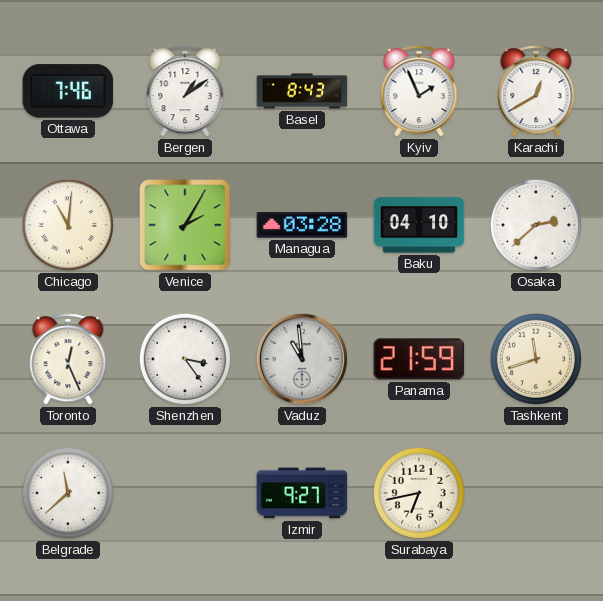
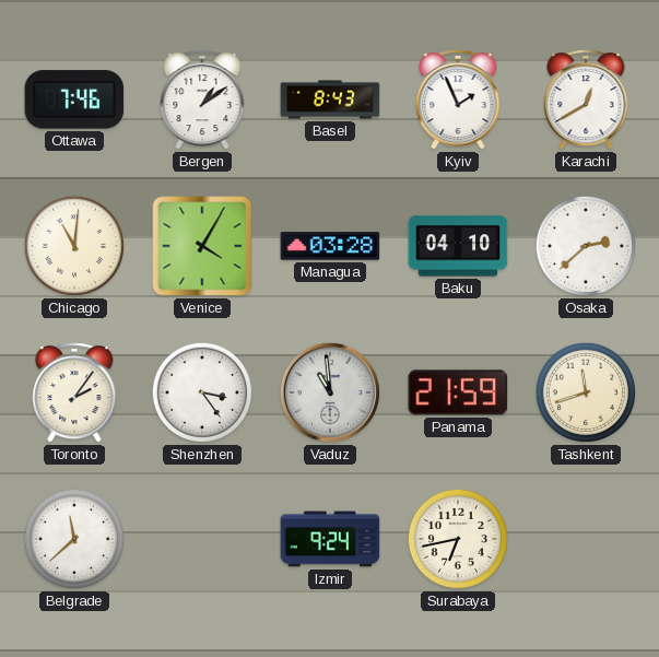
Venice: 2:05 -> 4:05 (202, 246)
Toronto: 12:26 -> 2:06 (74, 392)
Izmir: 9:27 -> 9:24 (330, 539)
